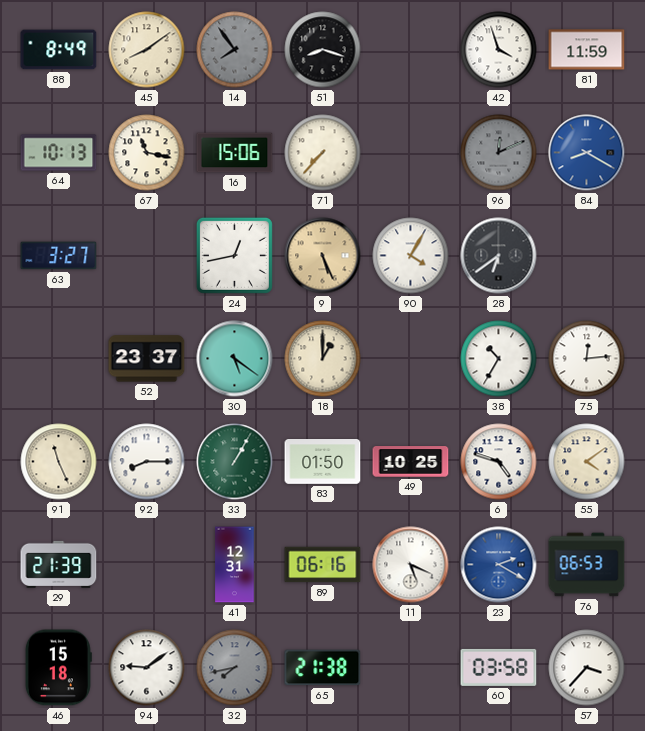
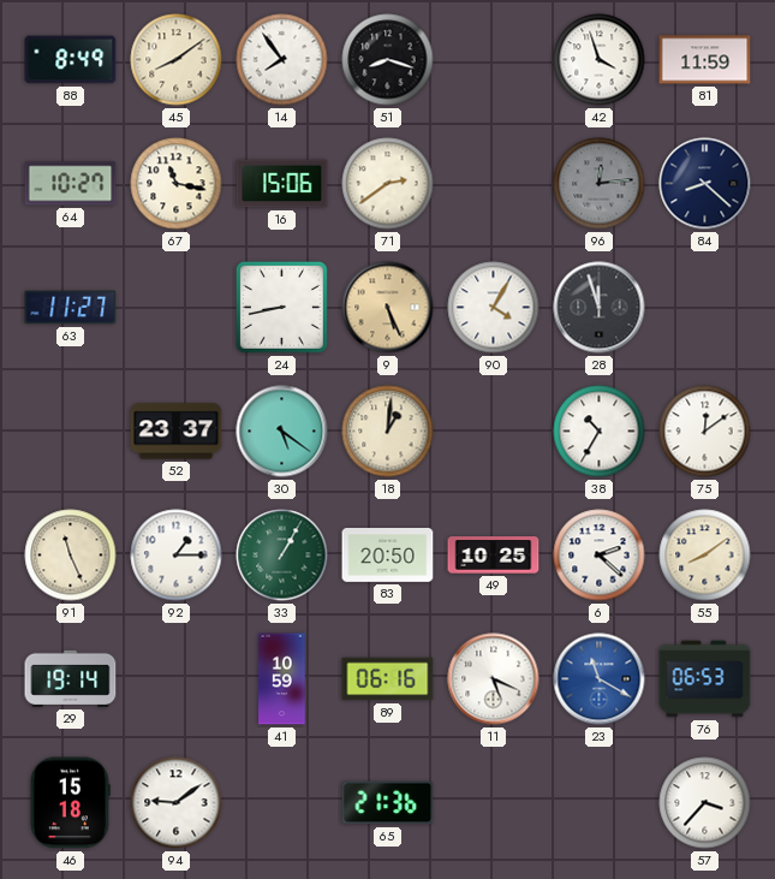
14 dial: grey -> white (282, 60)
64: 10:13 -> 10:27 (71, 184)
71: 7:37 -> 2:39 (388, 184)
96: 12:11 -> 12:14 (600, 184)
84: 8:20 -> 8:22 (705, 184)
84 dial: blue -> navy (705, 184)
63: 3:27 -> 11:27 (71, 308)
24: 12:43 -> 8:43 (281, 307)
28: 6:39 -> 11:57 (600, 308)
18: 1:00 -> 1:01 (388, 432)
75: 12:14 -> 12:09 (705, 432)
92: 8:15 -> 1:15 (177, 556)
83: 01:50 -> 20:50 (388, 556)
6: 4:48 -> 2:22 (600, 556)
55: 4:09 -> 8:09 (705, 556)
29: 21:39 -> 19:14 (71, 678)
41: 12:31 -> 10:59 (282, 679)
23: 2:20 -> 11:20 (600, 679)
32: 7:43 -> none (235, 668)
65: 21:38 -> 21:36 (388, 803)
60: 03:58 -> none (499, 667)
